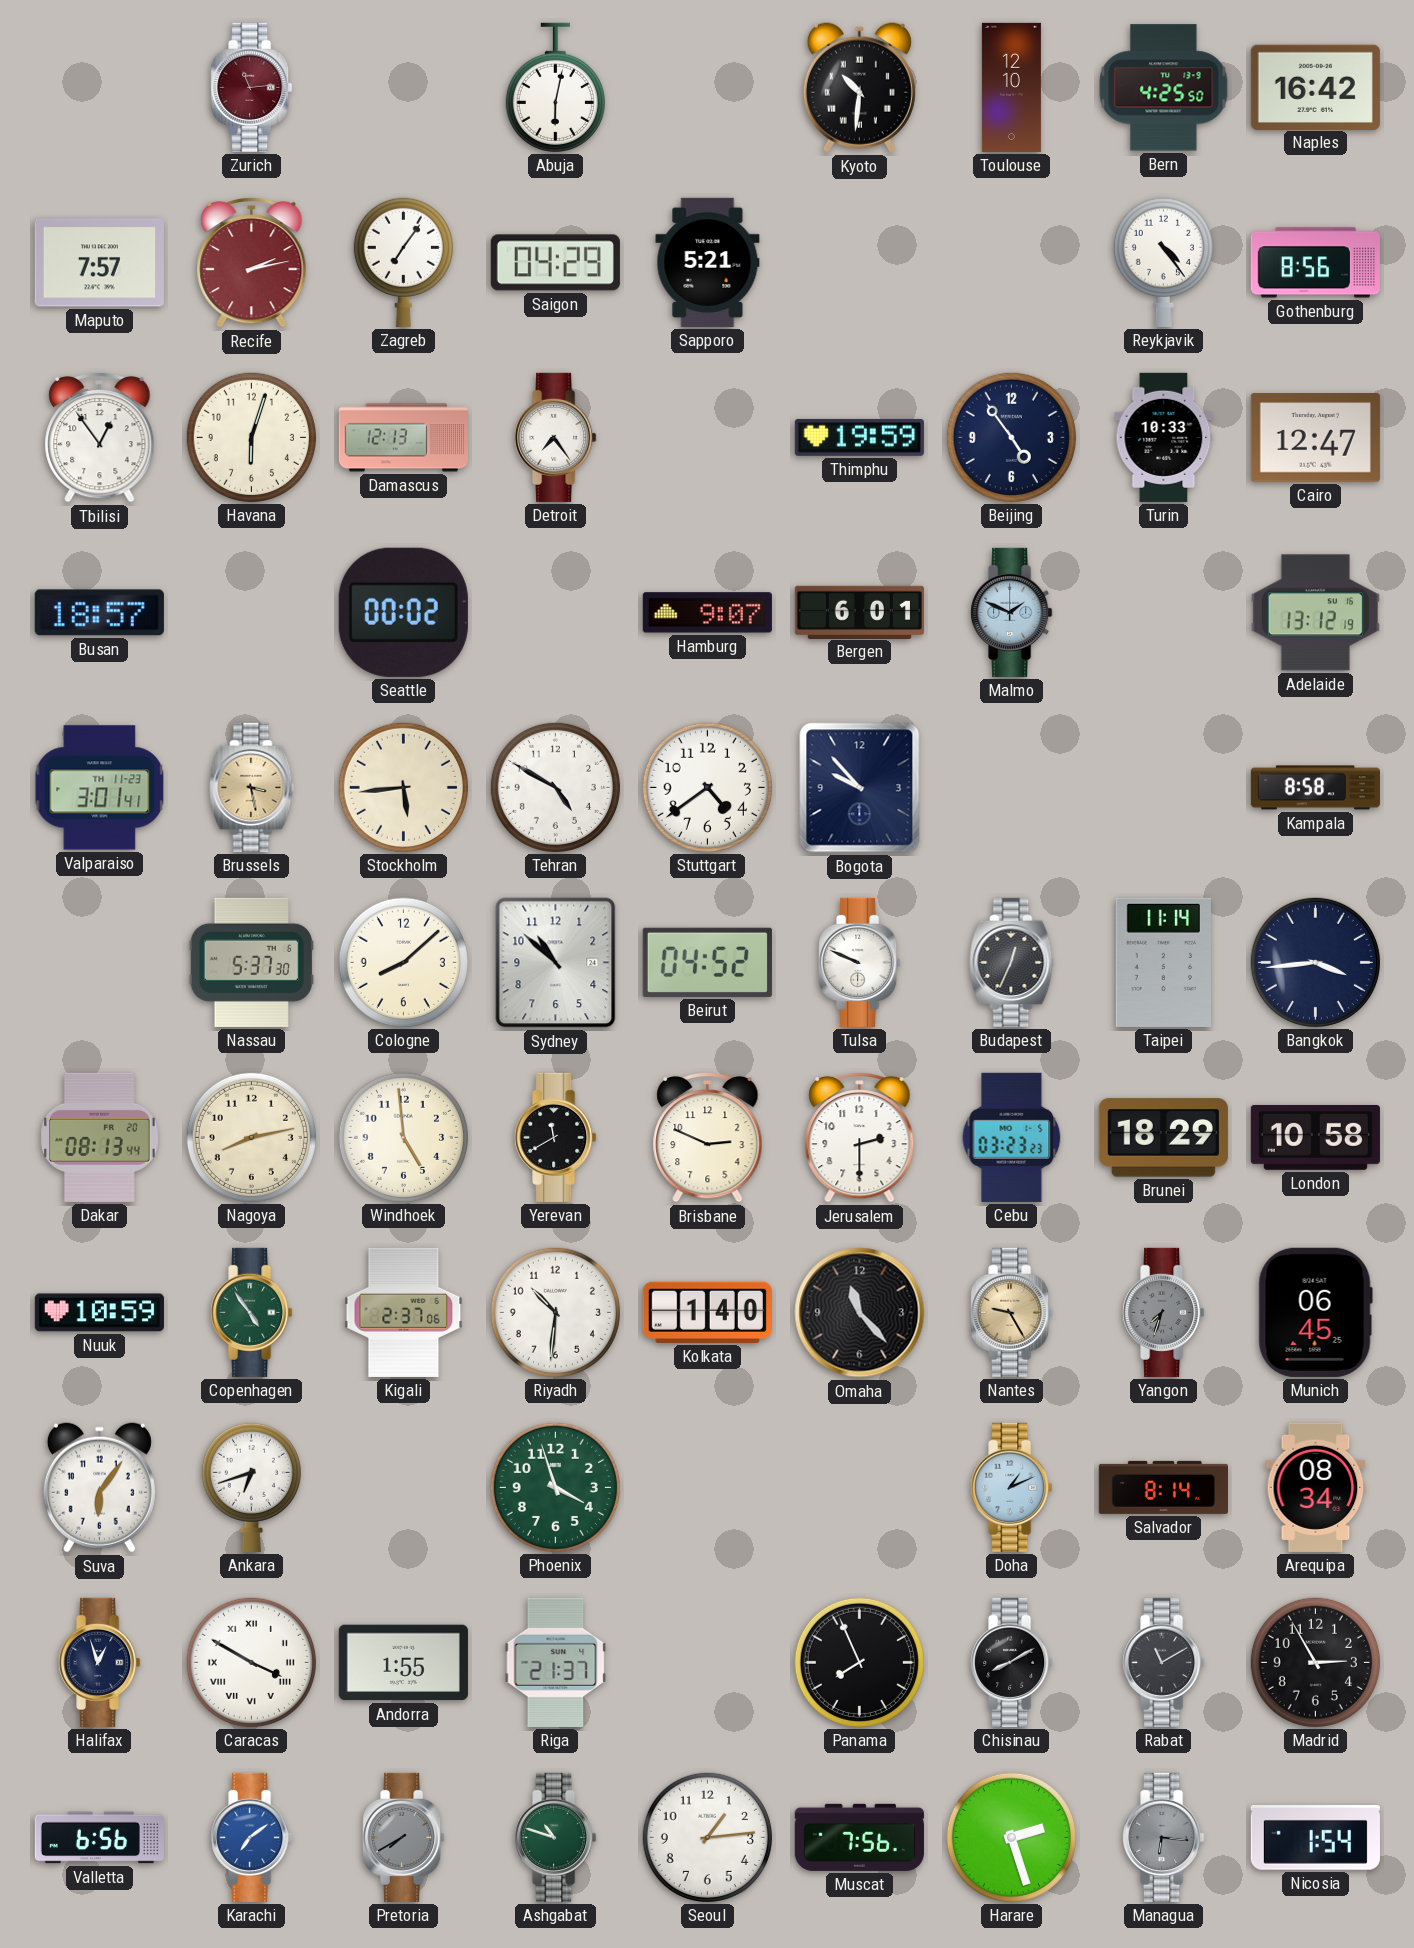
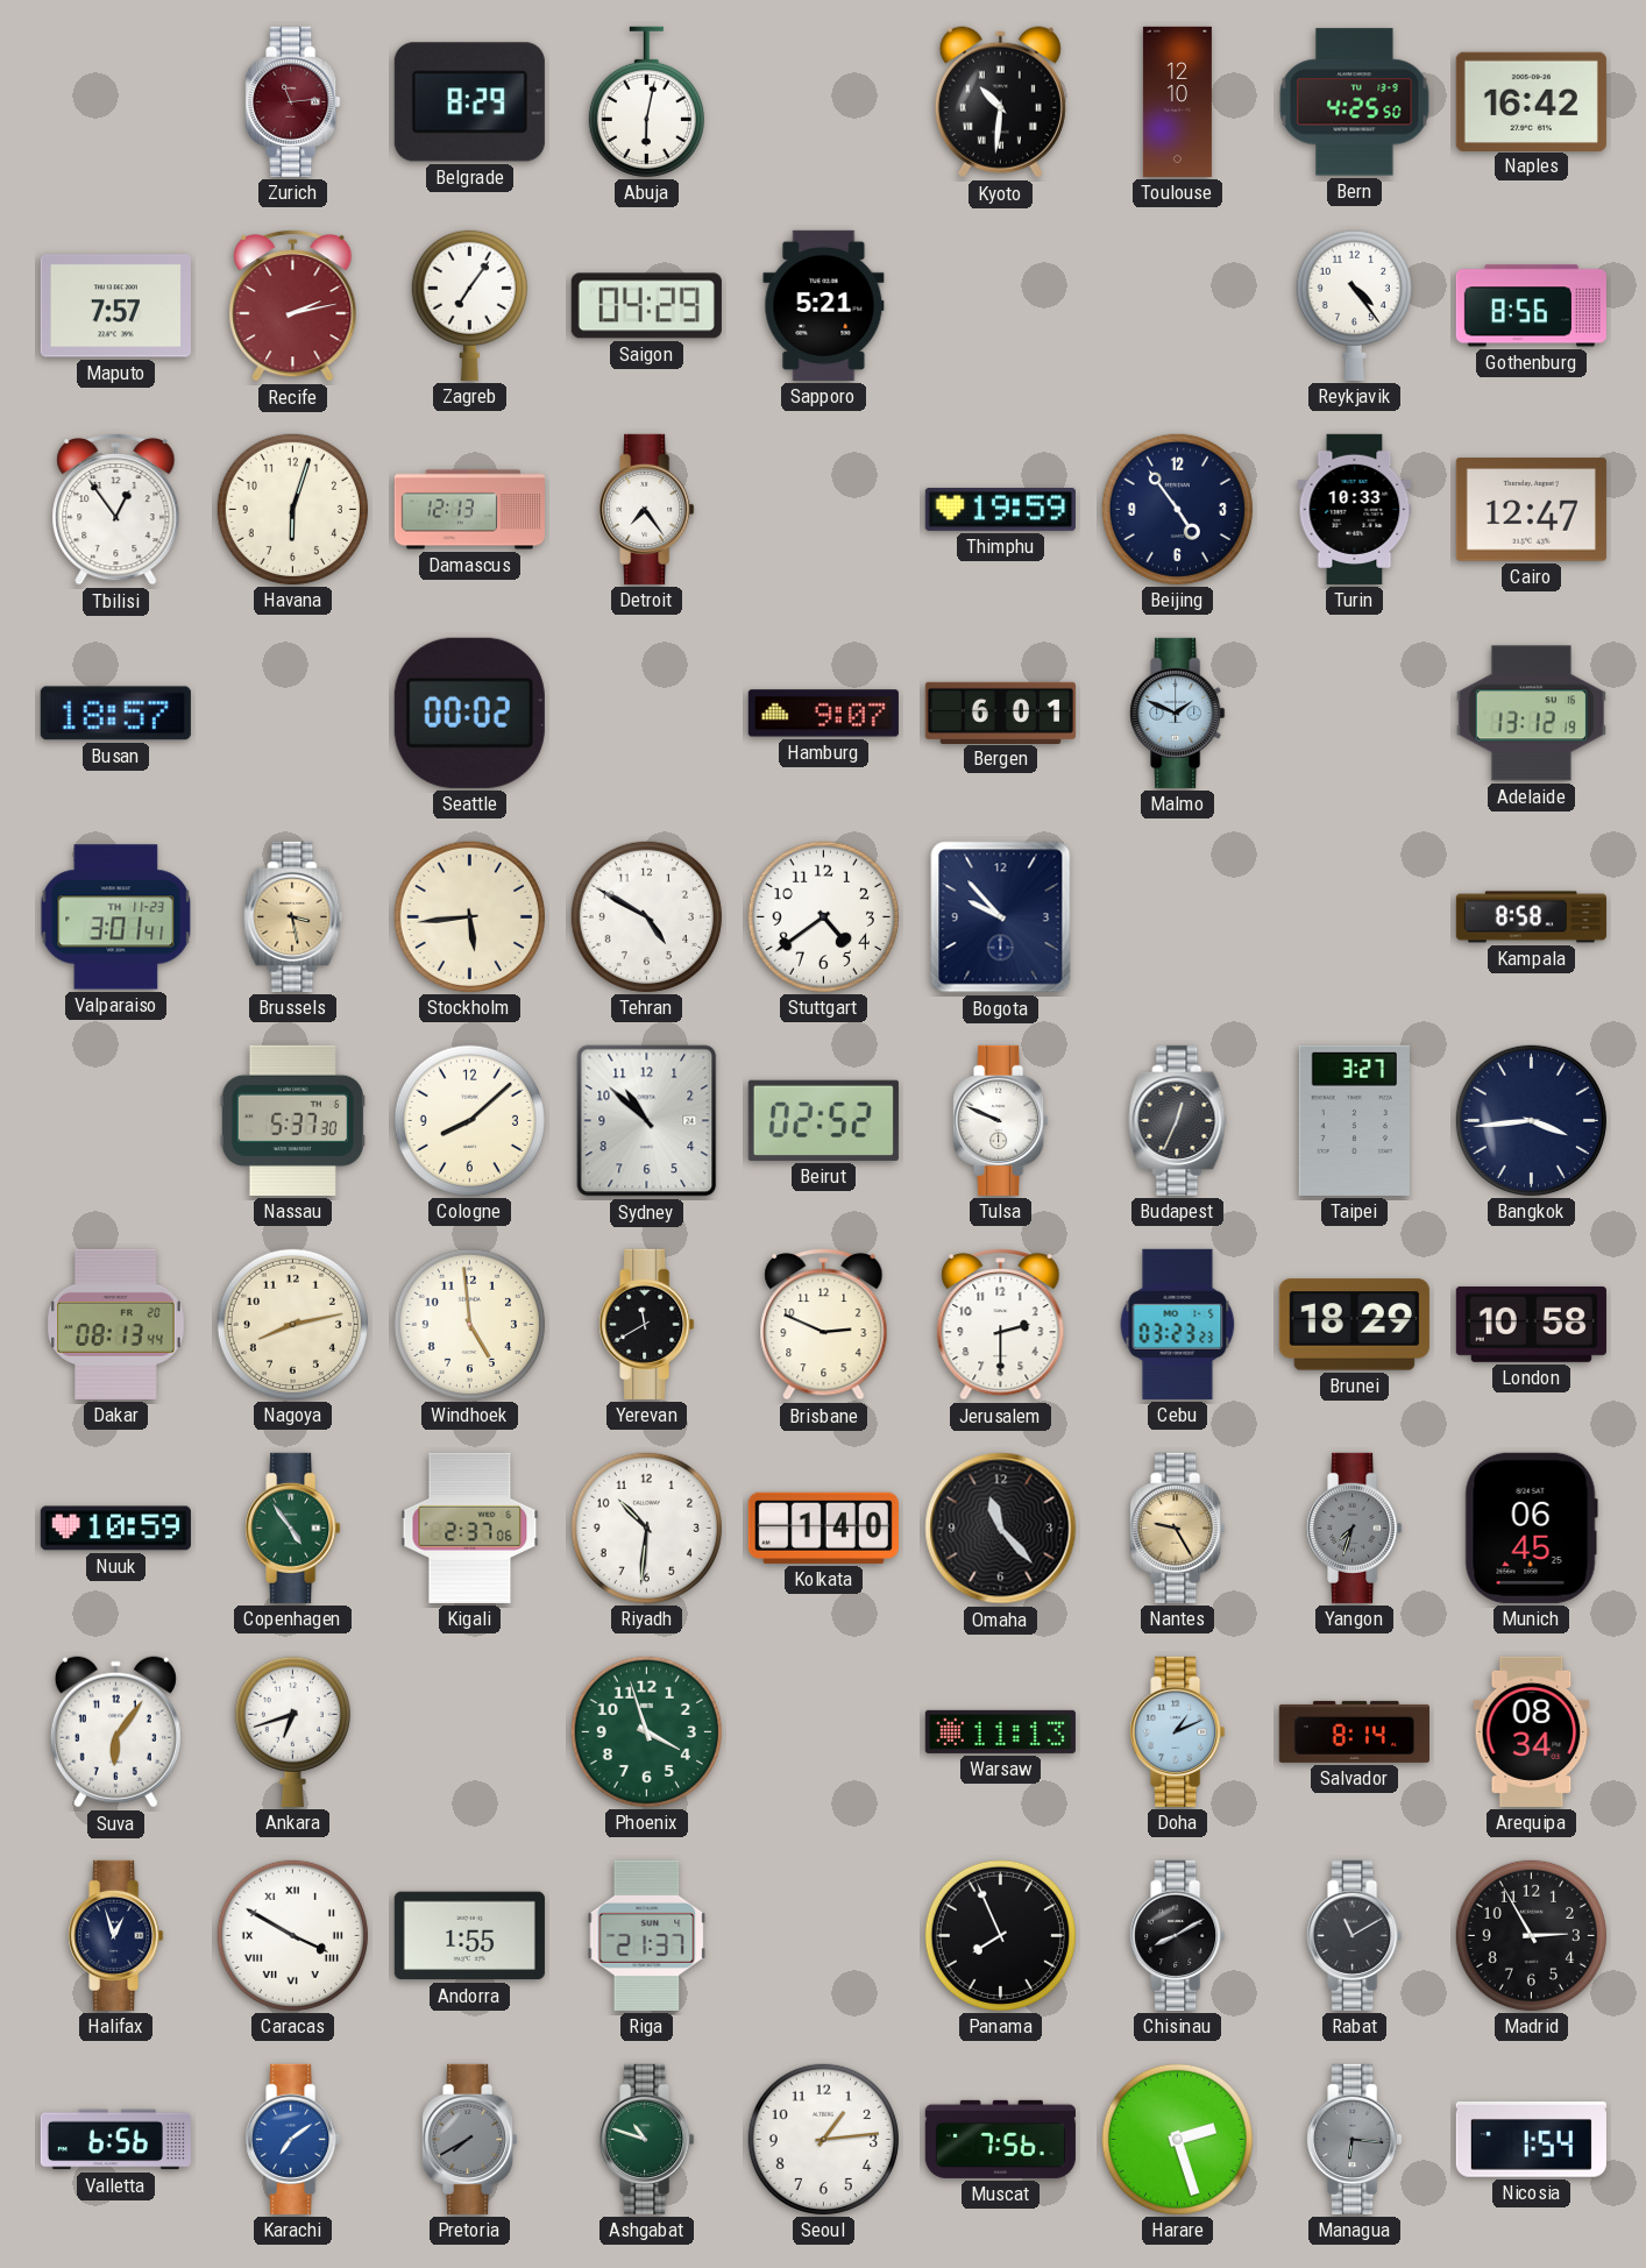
Belgrade: none -> 8:29 (469, 102)
Beirut: 04:52 -> 02:52 (823, 1120)
Taipei: 11:14 -> 3:27 (1354, 1120)
Warsaw: none -> 11:13 (1000, 1731)
